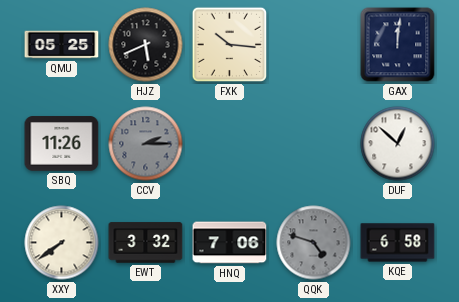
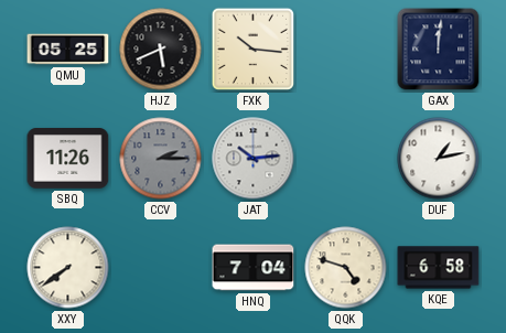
JAT: none -> 10:14 (254, 159)
DUF: 12:52 -> 1:13 (439, 159)
EWT: 3:32 -> none (146, 243)
HNQ: 7:06 -> 7:04 (254, 268)
QQK dial: grey -> cream (346, 268)
